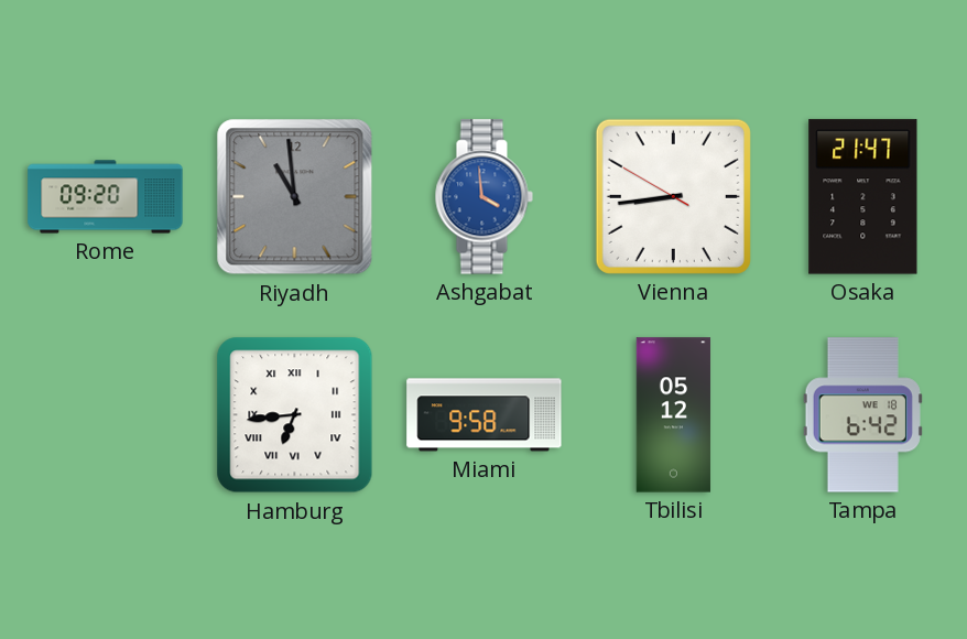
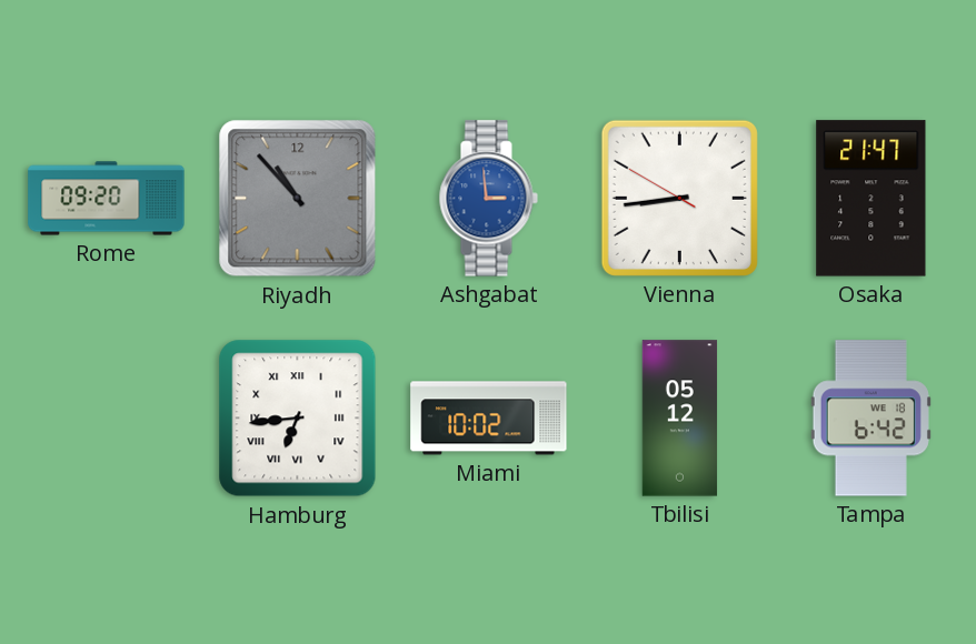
Riyadh: 10:59 -> 10:53 (298, 199)
Ashgabat: 3:59 -> 2:59 (488, 199)
Miami: 9:58 -> 10:02 (489, 419)
